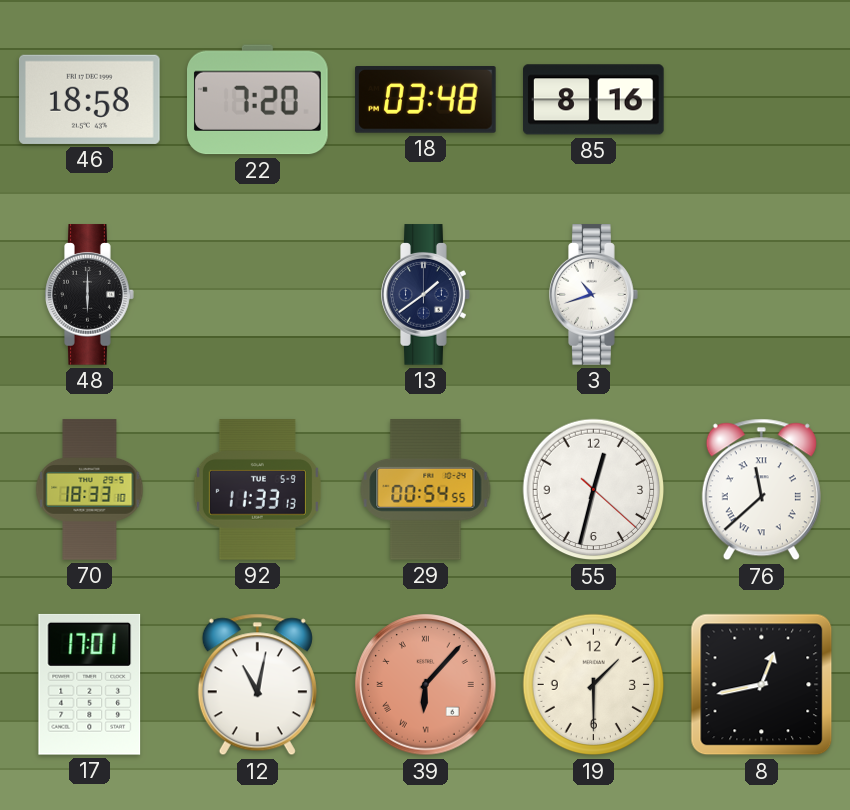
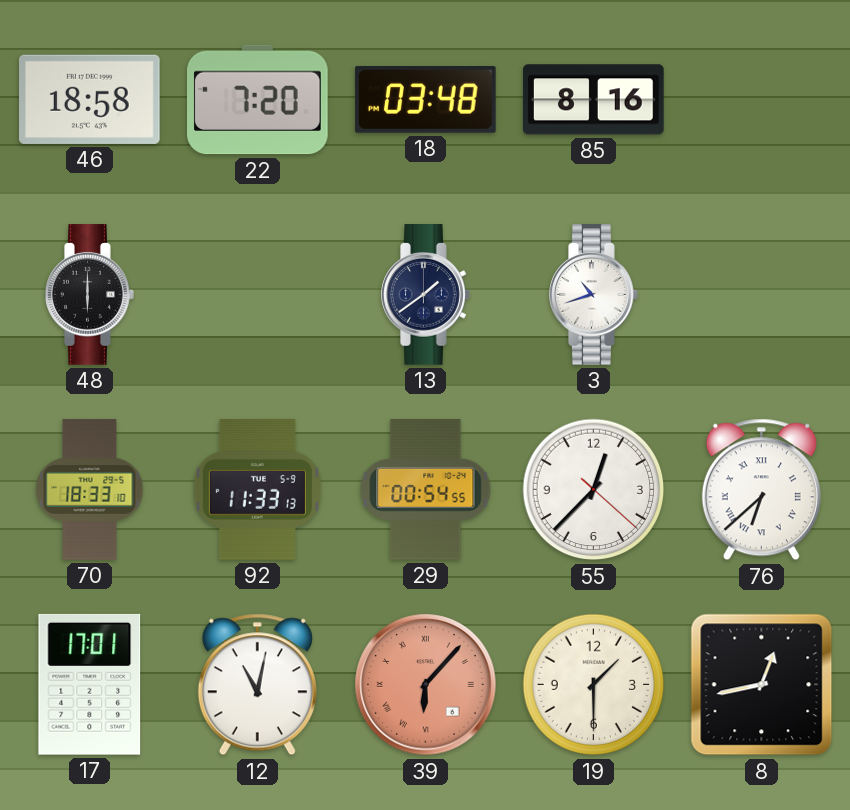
55: 12:32 -> 12:37 (594, 490)
76: 11:38 -> 6:38 (761, 490)
